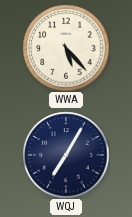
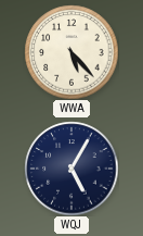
WQJ: 7:05 -> 5:05 (71, 169)
